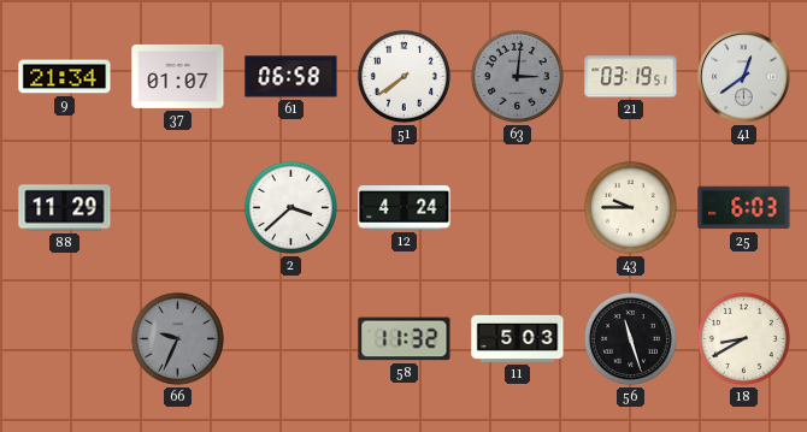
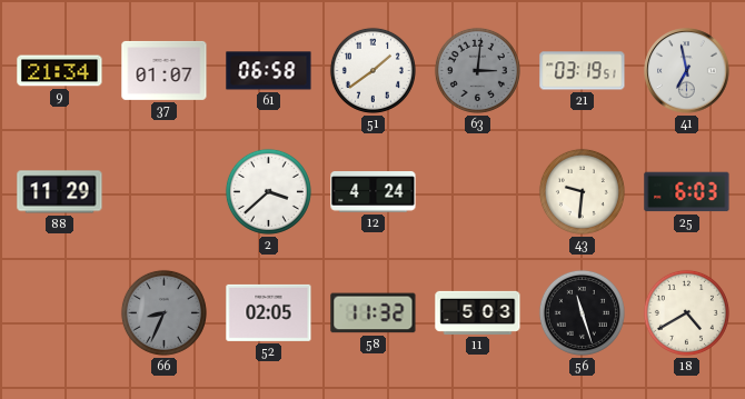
51: 7:39 -> 1:39 (372, 70)
41: 12:39 -> 6:58 (687, 71)
43: 9:45 -> 9:31 (582, 191)
66: 9:34 -> 8:34 (163, 312)
52: none -> 02:05 (269, 312)
18: 8:40 -> 4:40 (686, 312)
